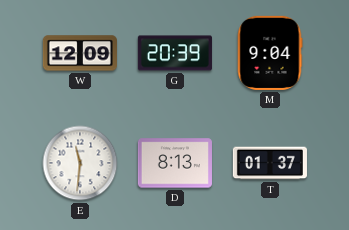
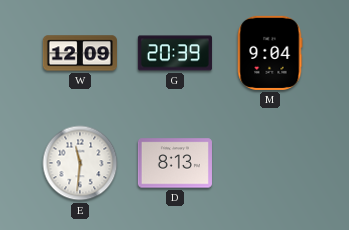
T: 01:37 -> none (270, 163)
